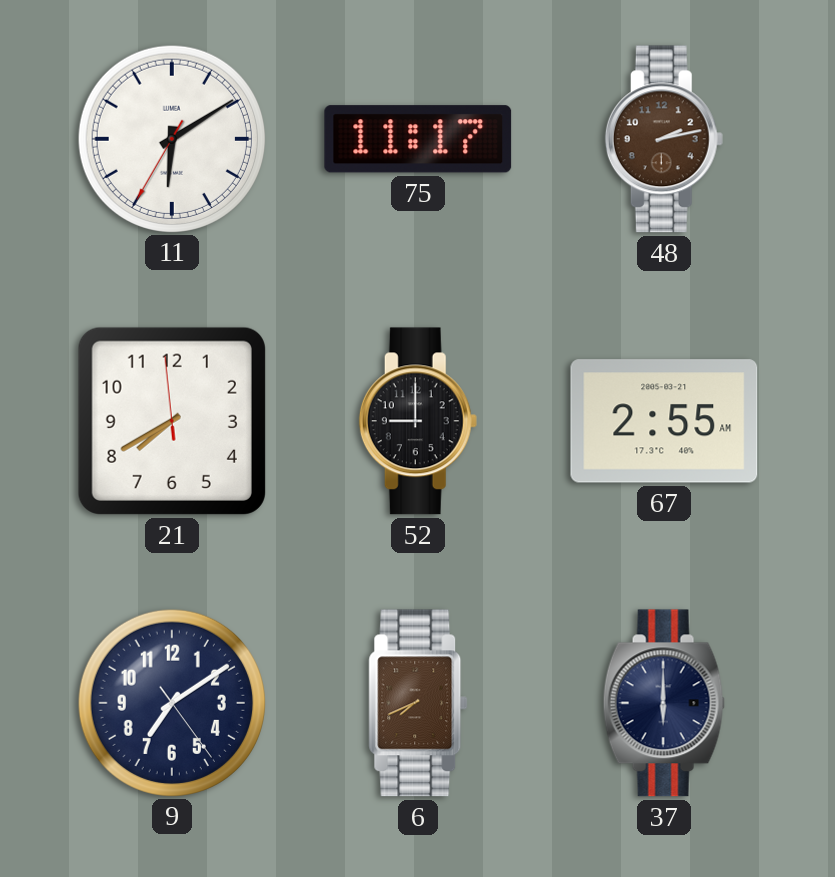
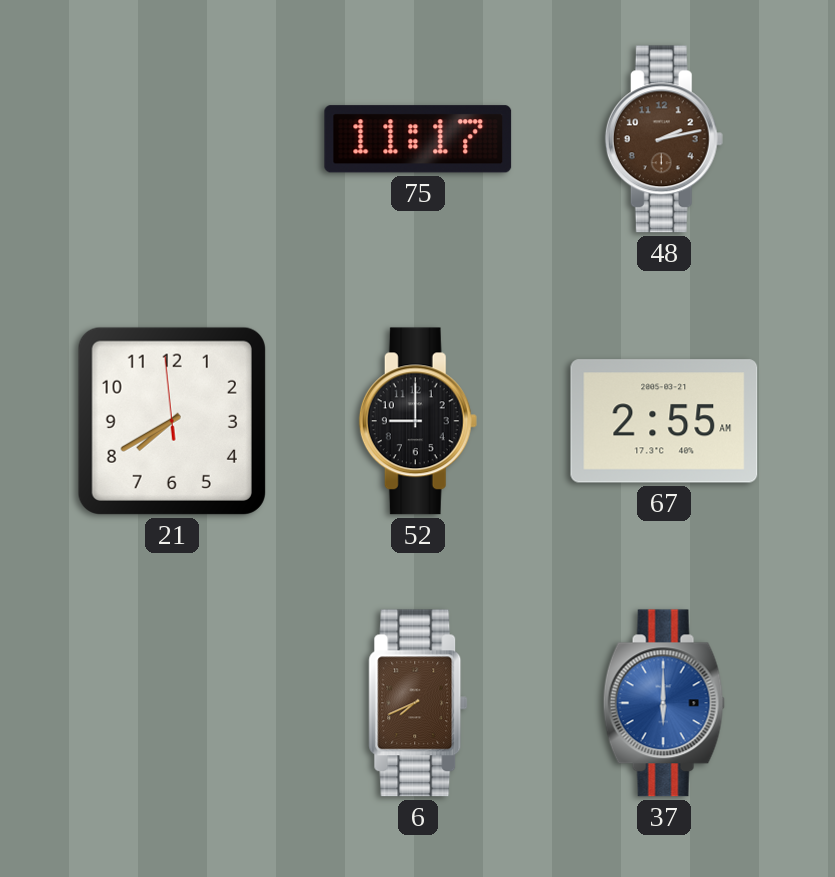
11: 6:09 -> none (171, 138)
9: 7:09 -> none (171, 702)
37 dial: navy -> blue (664, 703)
